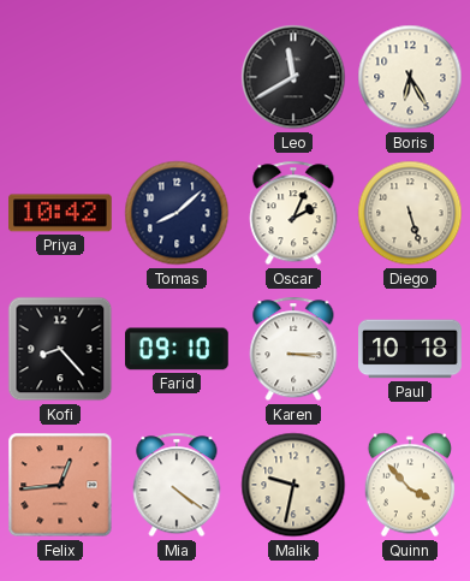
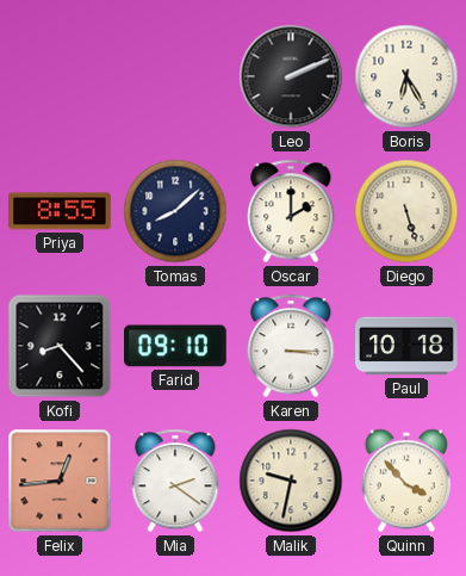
Leo: 11:40 -> 2:11 (291, 76)
Priya: 10:42 -> 8:55 (61, 211)
Oscar: 2:04 -> 2:00 (291, 211)
Mia: 4:21 -> 2:21 (175, 481)
